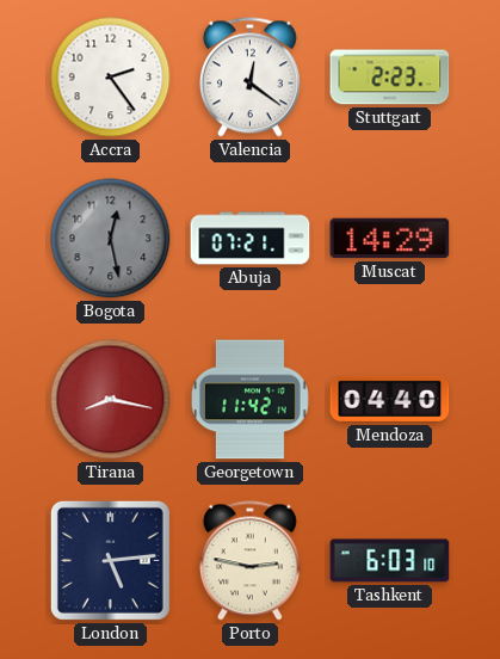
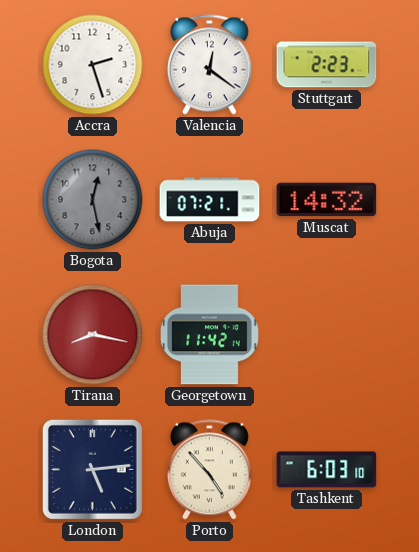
Accra: 2:24 -> 2:27 (93, 65)
Muscat: 14:29 -> 14:32 (327, 200)
Mendoza: 04:40 -> none (390, 399)
Porto: 2:47 -> 4:53 (209, 470)
